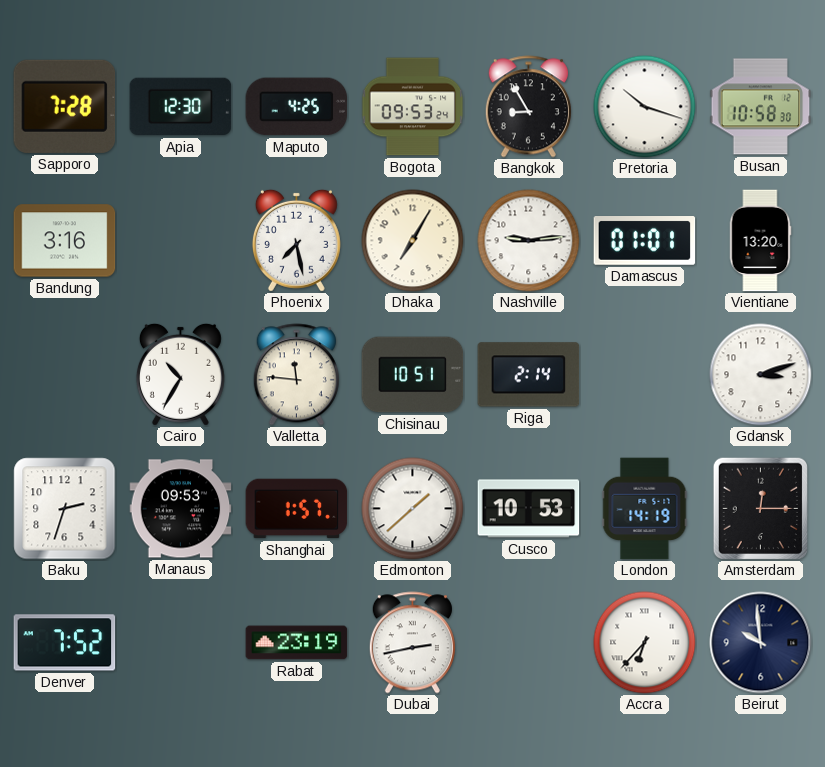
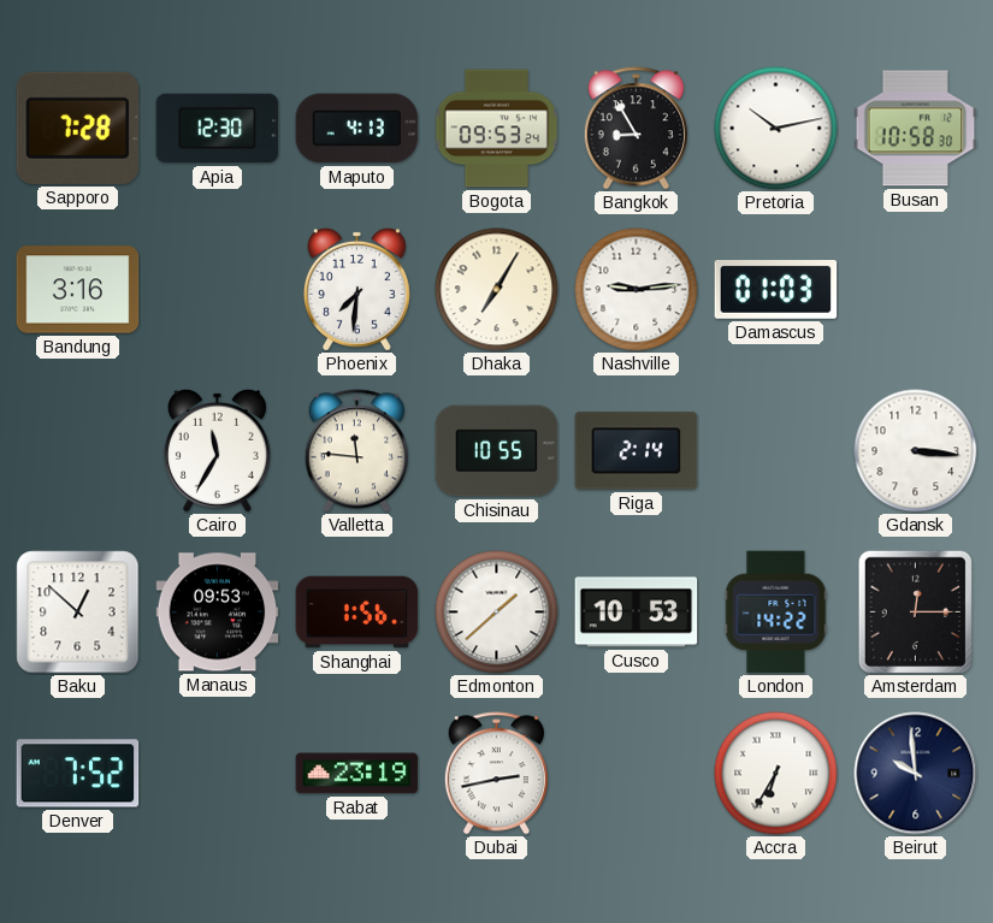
Maputo: 4:25 -> 4:13 (357, 129)
Pretoria: 10:18 -> 10:13 (776, 129)
Phoenix: 7:28 -> 7:31 (356, 289)
Damascus: 01:01 -> 01:03 (776, 290)
Vientiane: 13:20 -> none (760, 241)
Cairo: 10:35 -> 11:35 (217, 450)
Chisinau: 10:51 -> 10:55 (497, 451)
Gdansk: 3:12 -> 3:16 (916, 451)
Baku: 2:33 -> 12:52 (78, 613)
Shanghai: 1:57 -> 1:56 (357, 613)
London: 14:19 -> 14:22 (776, 613)
Accra: 6:37 -> 6:35 (776, 774)
